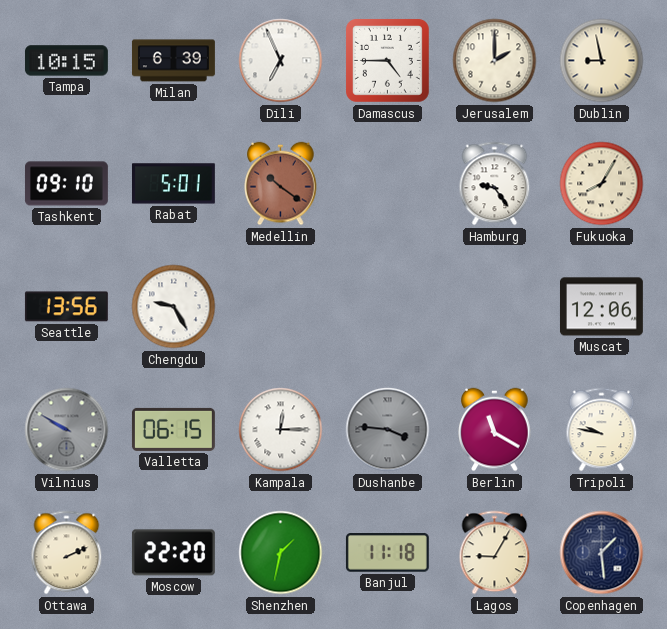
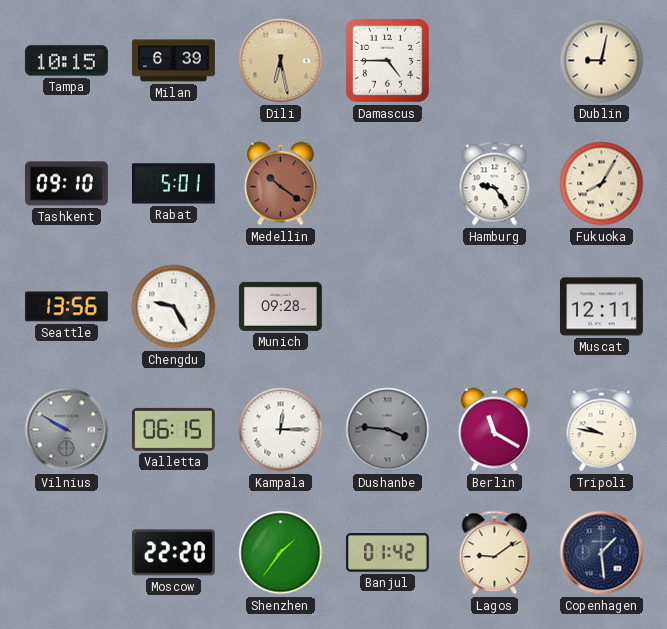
Dili: 6:56 -> 6:28 (281, 61)
Dili dial: white -> champagne (281, 61)
Jerusalem: 2:00 -> none (495, 61)
Dublin: 8:58 -> 9:02 (602, 61)
Munich: none -> 09:28 (280, 306)
Muscat: 12:06 -> 12:11 (601, 307)
Ottawa: 2:11 -> none (67, 553)
Shenzhen: 1:32 -> 1:36 (281, 553)
Banjul: 11:18 -> 01:42 (387, 553)
Lagos: 9:05 -> 9:09 (495, 553)
